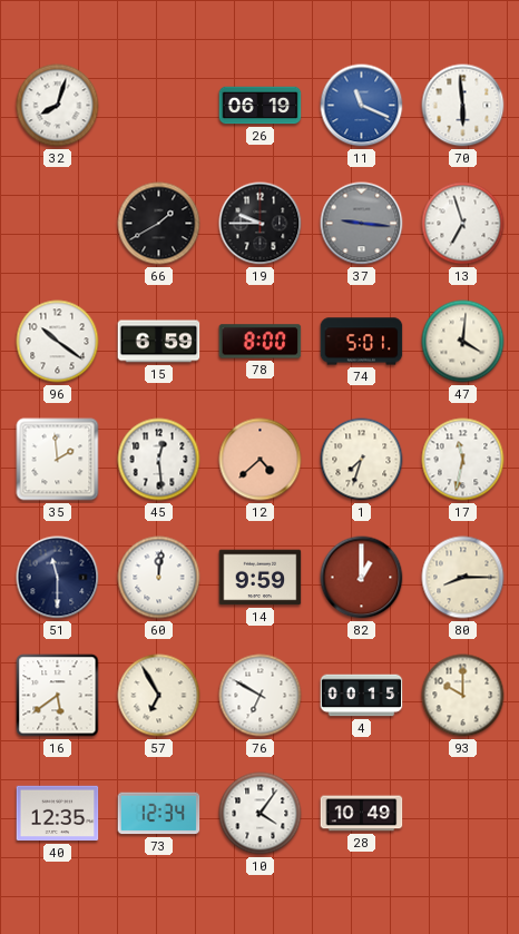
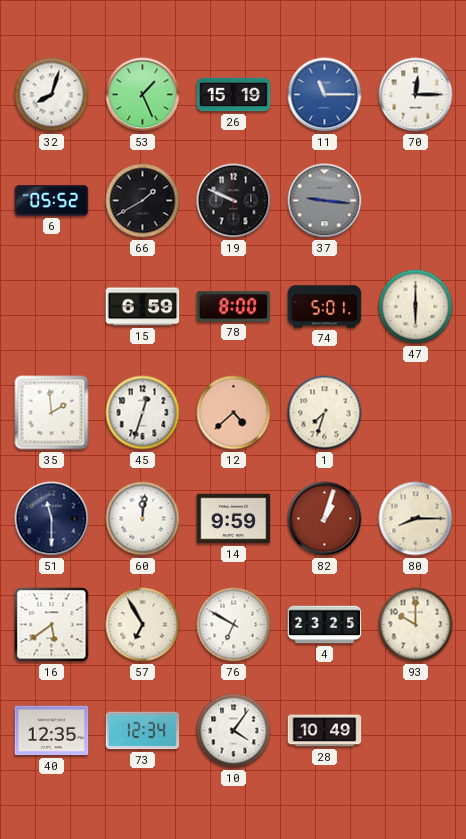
53: none -> 1:26 (143, 95)
26: 06:19 -> 15:19 (234, 95)
11: 11:19 -> 11:15 (325, 95)
70: 5:59 -> 12:15 (416, 95)
6: none -> 05:52 (52, 201)
19: 9:45 -> 9:49 (234, 201)
13: 6:57 -> none (463, 224)
96: 10:21 -> none (58, 342)
47: 4:01 -> 6:00 (416, 307)
45: 12:29 -> 12:33 (143, 413)
17: 11:32 -> none (463, 460)
82: 1:00 -> 1:03 (325, 519)
4: 00:15 -> 23:25 (325, 625)
